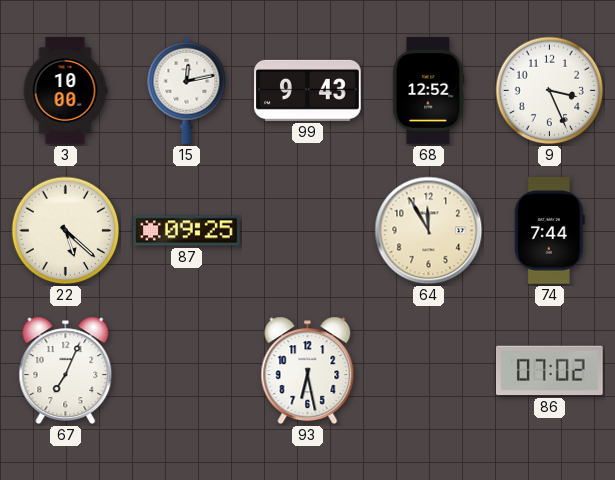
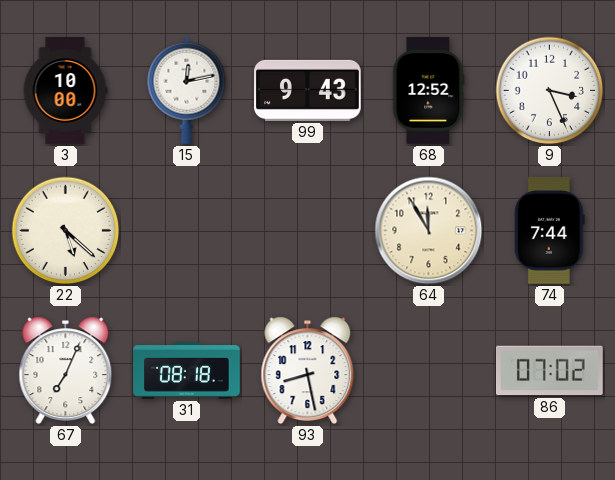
87: 09:25 -> none (187, 231)
31: none -> 08:18 (187, 371)
93: 6:28 -> 8:28 (308, 371)
